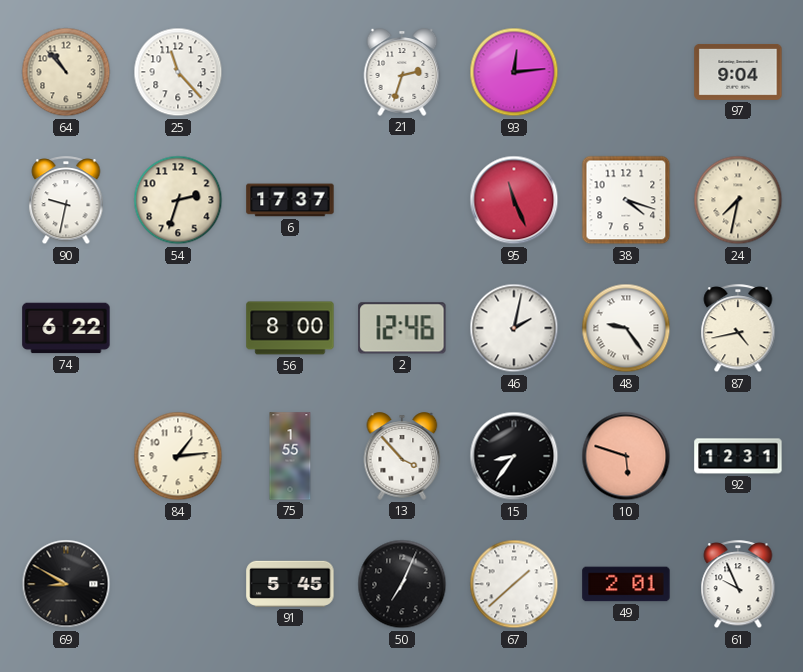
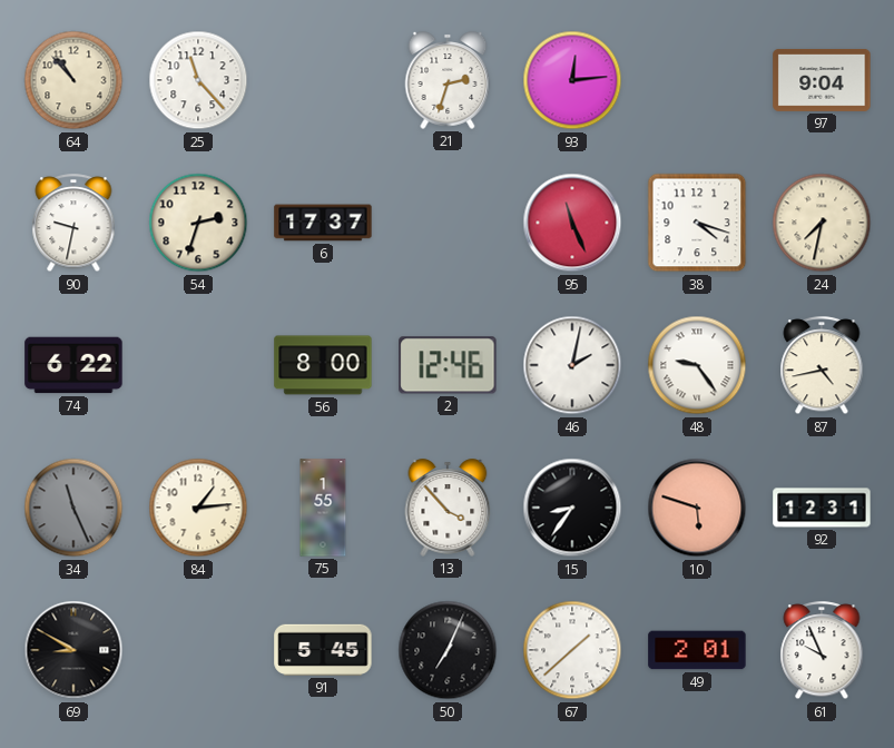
34: none -> 11:26 (73, 508)
